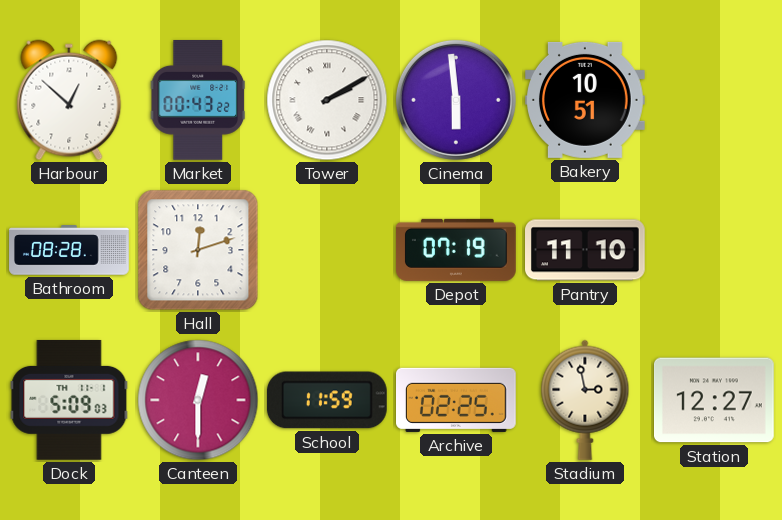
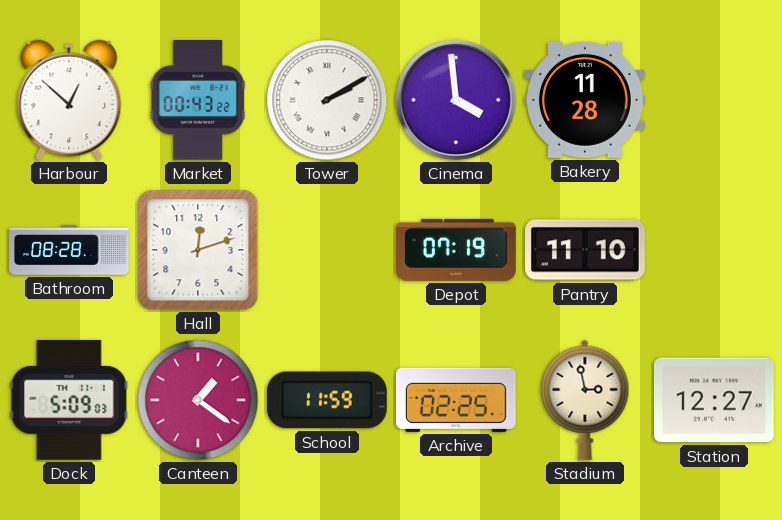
Cinema: 5:59 -> 3:59 (456, 100)
Bakery: 10:51 -> 11:28 (586, 100)
Canteen: 12:30 -> 1:21 (198, 400)
